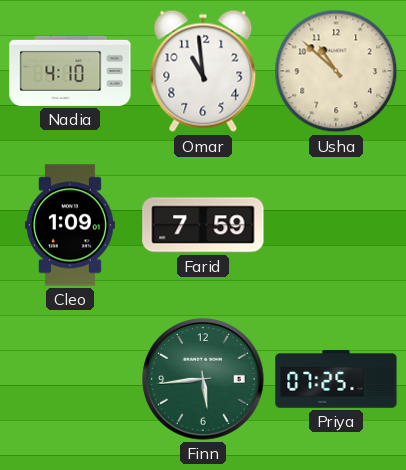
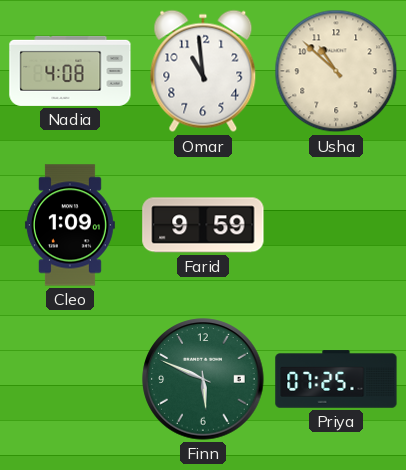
Nadia: 4:10 -> 4:08 (70, 71)
Farid: 7:59 -> 9:59 (203, 225)
Finn: 5:44 -> 5:49 (203, 379)
